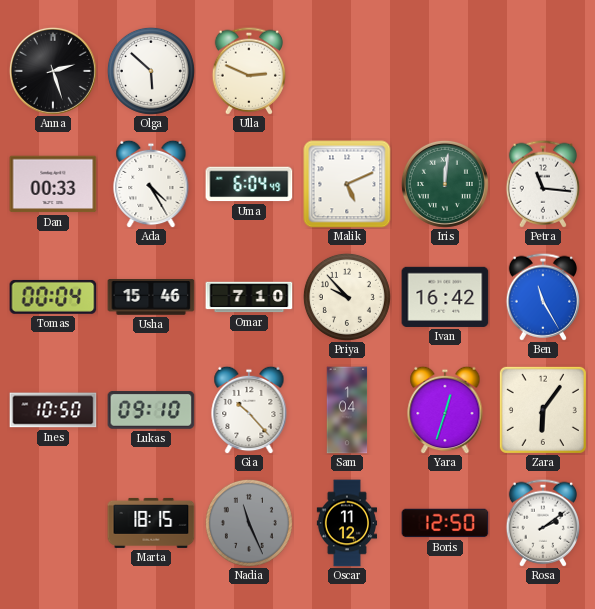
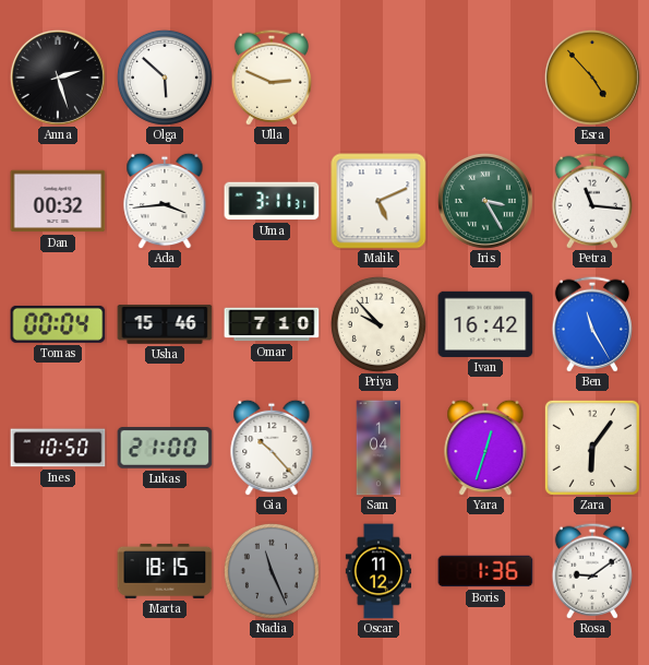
Esra: none -> 4:53 (592, 78)
Dan: 00:33 -> 00:32 (58, 201)
Ada: 4:25 -> 3:44 (165, 201)
Uma: 6:04 -> 3:11 (272, 201)
Iris: 12:01 -> 3:25 (485, 201)
Lukas: 09:10 -> 21:00 (165, 448)
Boris: 12:50 -> 1:36 (485, 571)
Rosa: 2:09 -> 9:09 (591, 571)
